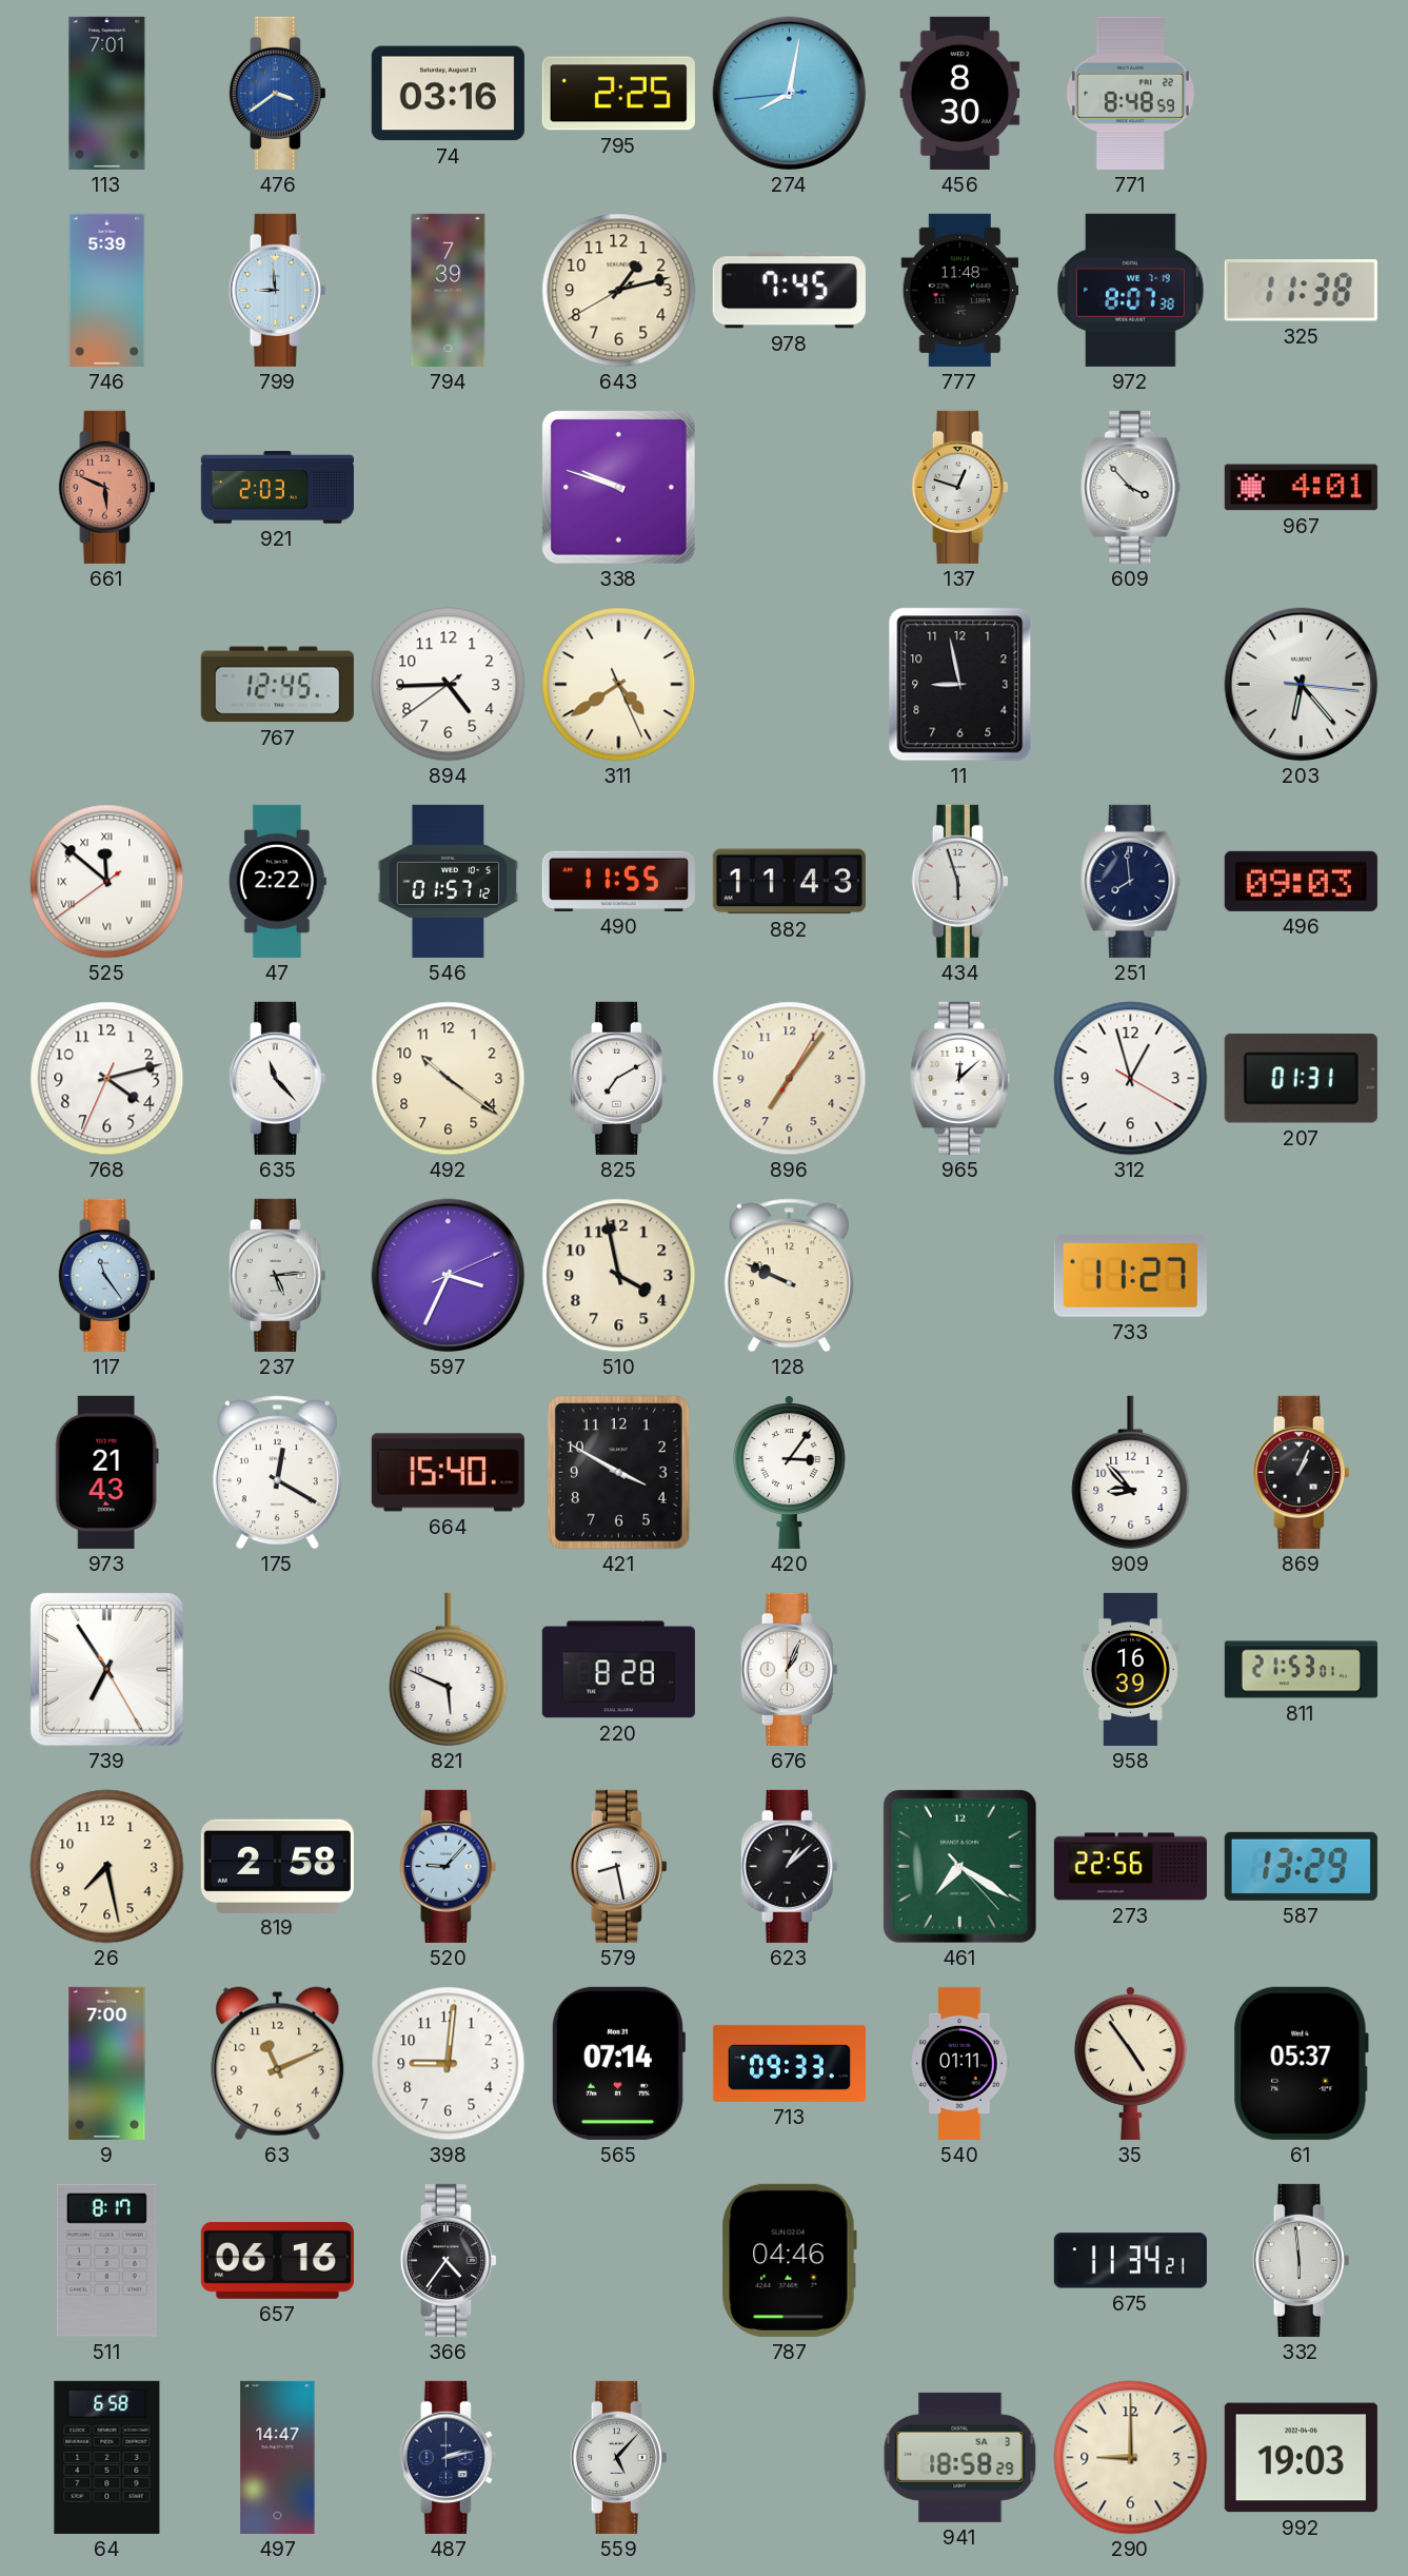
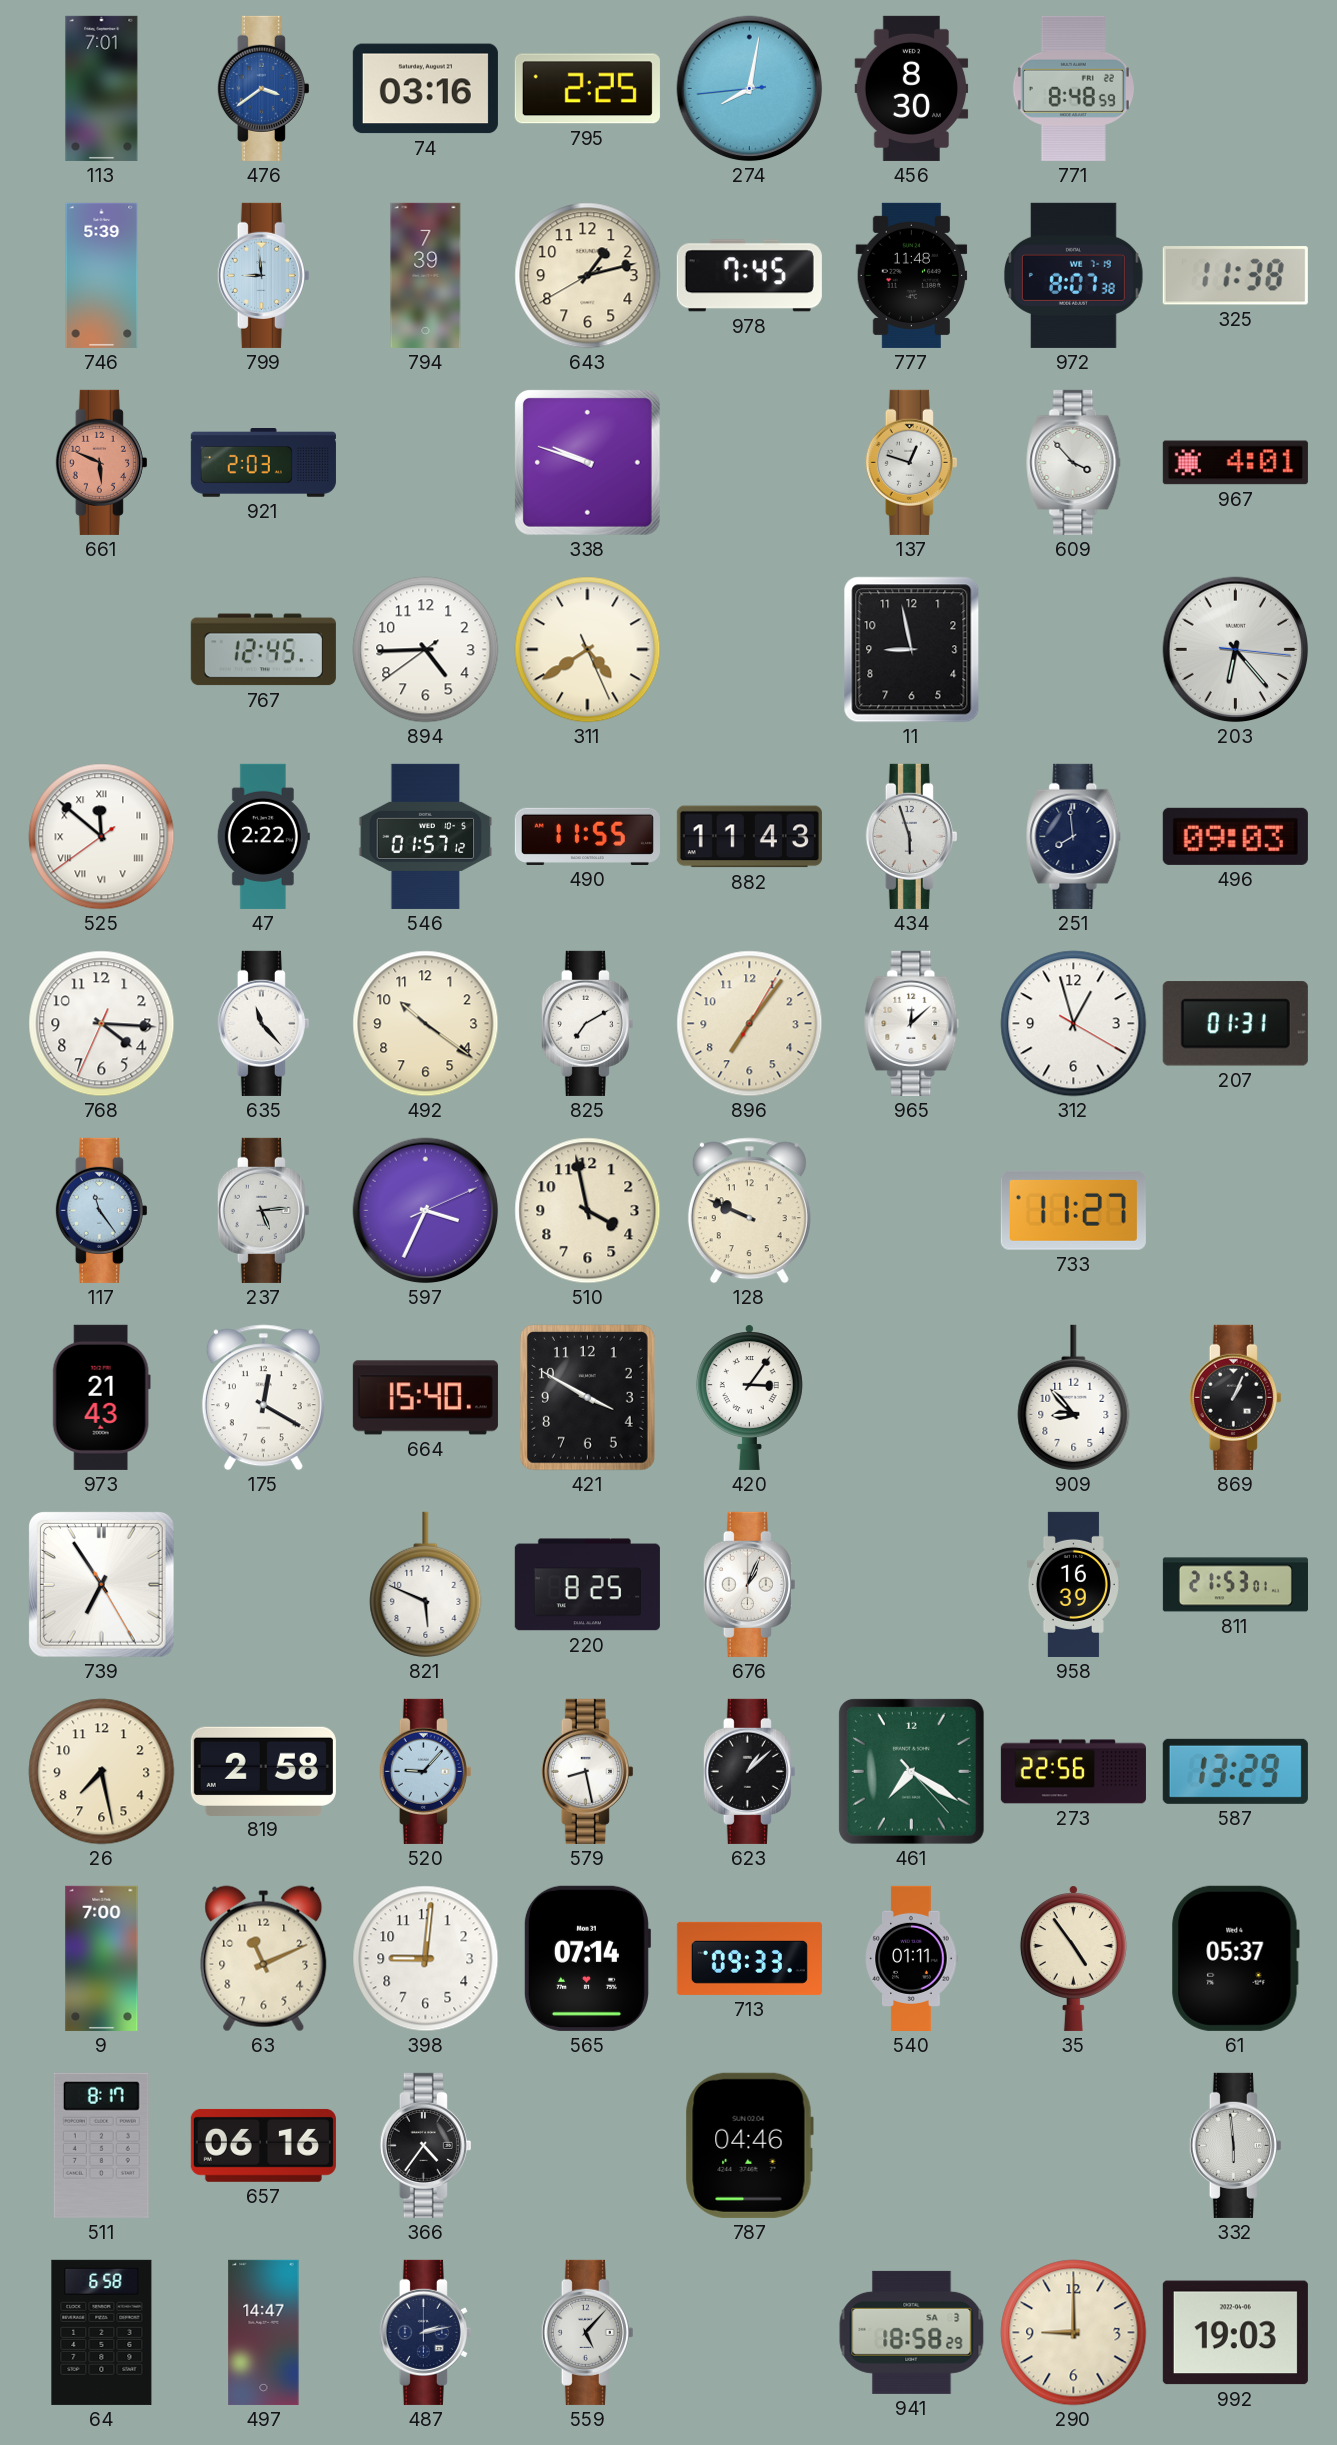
768: 4:12 -> 4:15 (102, 1024)
220: 8:28 -> 8:25 (587, 1585)
675: 11:34 -> none (1130, 2261)
